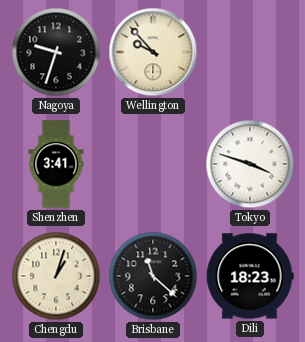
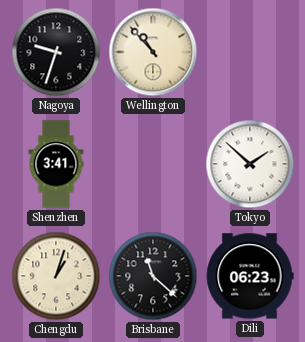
Wellington: 9:53 -> 10:53 (153, 52)
Tokyo: 3:48 -> 1:52 (250, 164)
Dili: 18:23 -> 06:23 (250, 276)
